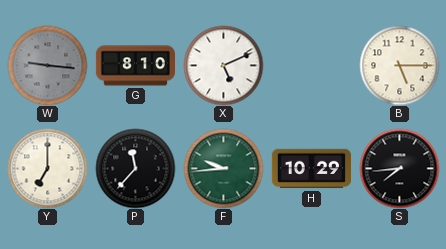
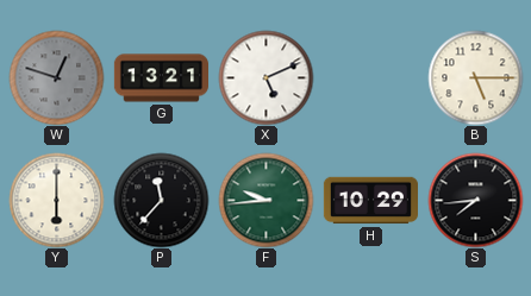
W: 9:16 -> 12:48 (56, 77)
G: 8:10 -> 13:21 (161, 78)
Y: 7:00 -> 6:00 (56, 200)
